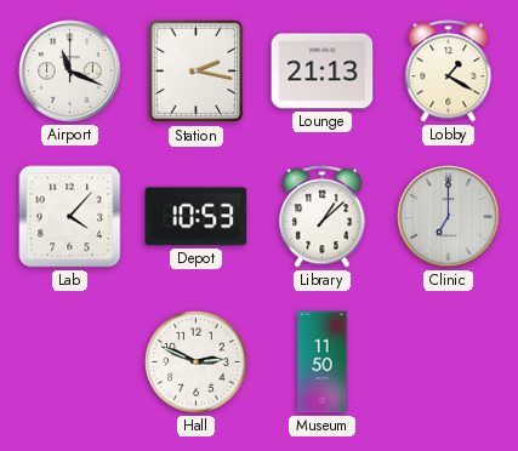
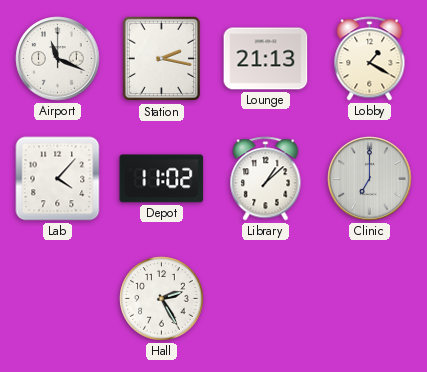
Depot: 10:53 -> 11:02 (162, 179)
Hall: 2:49 -> 2:25 (162, 299)
Museum: 11:50 -> none (323, 362)
